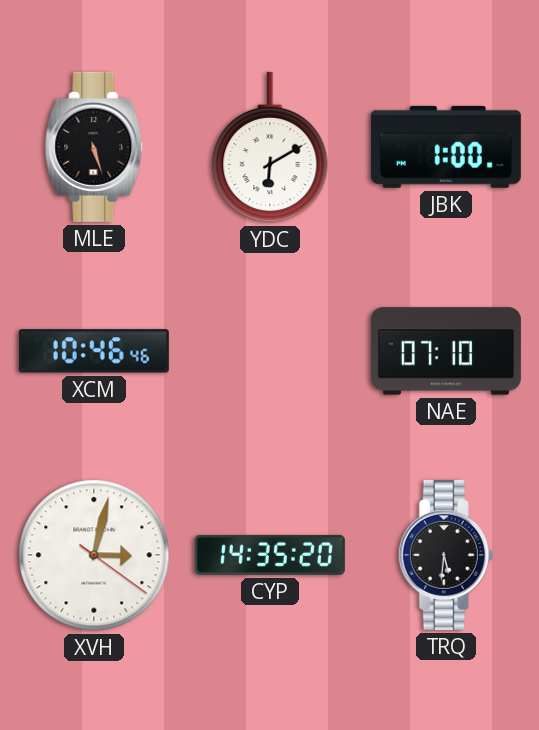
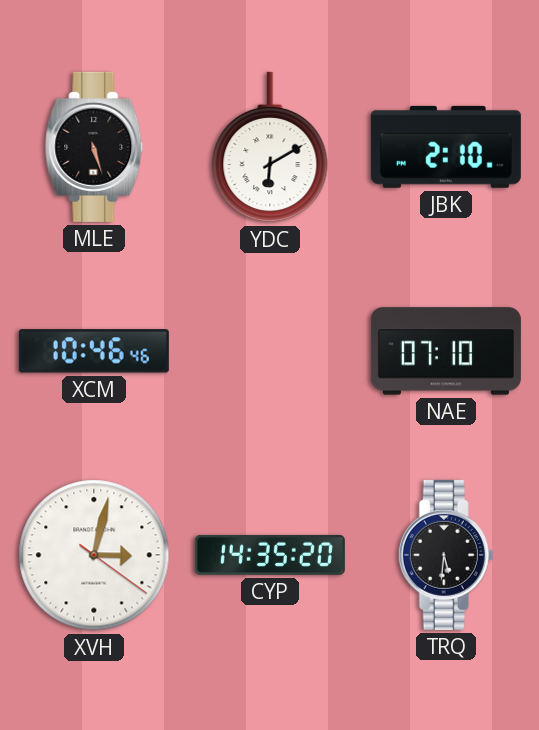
JBK: 1:00 -> 2:10 (446, 147)
